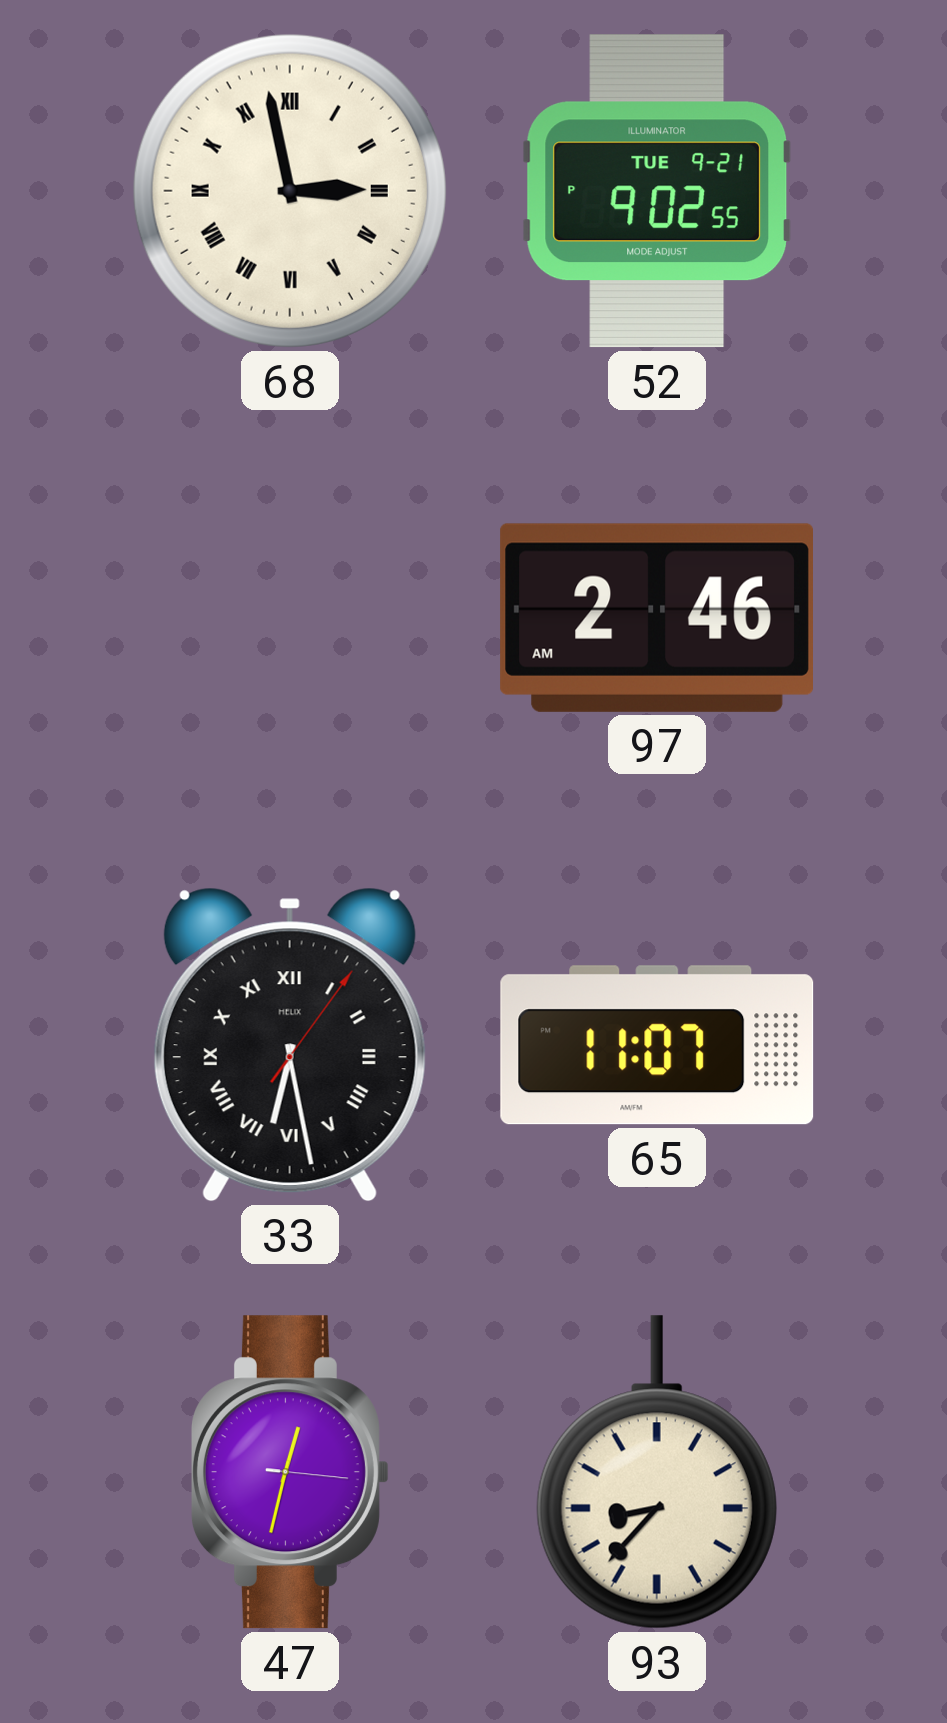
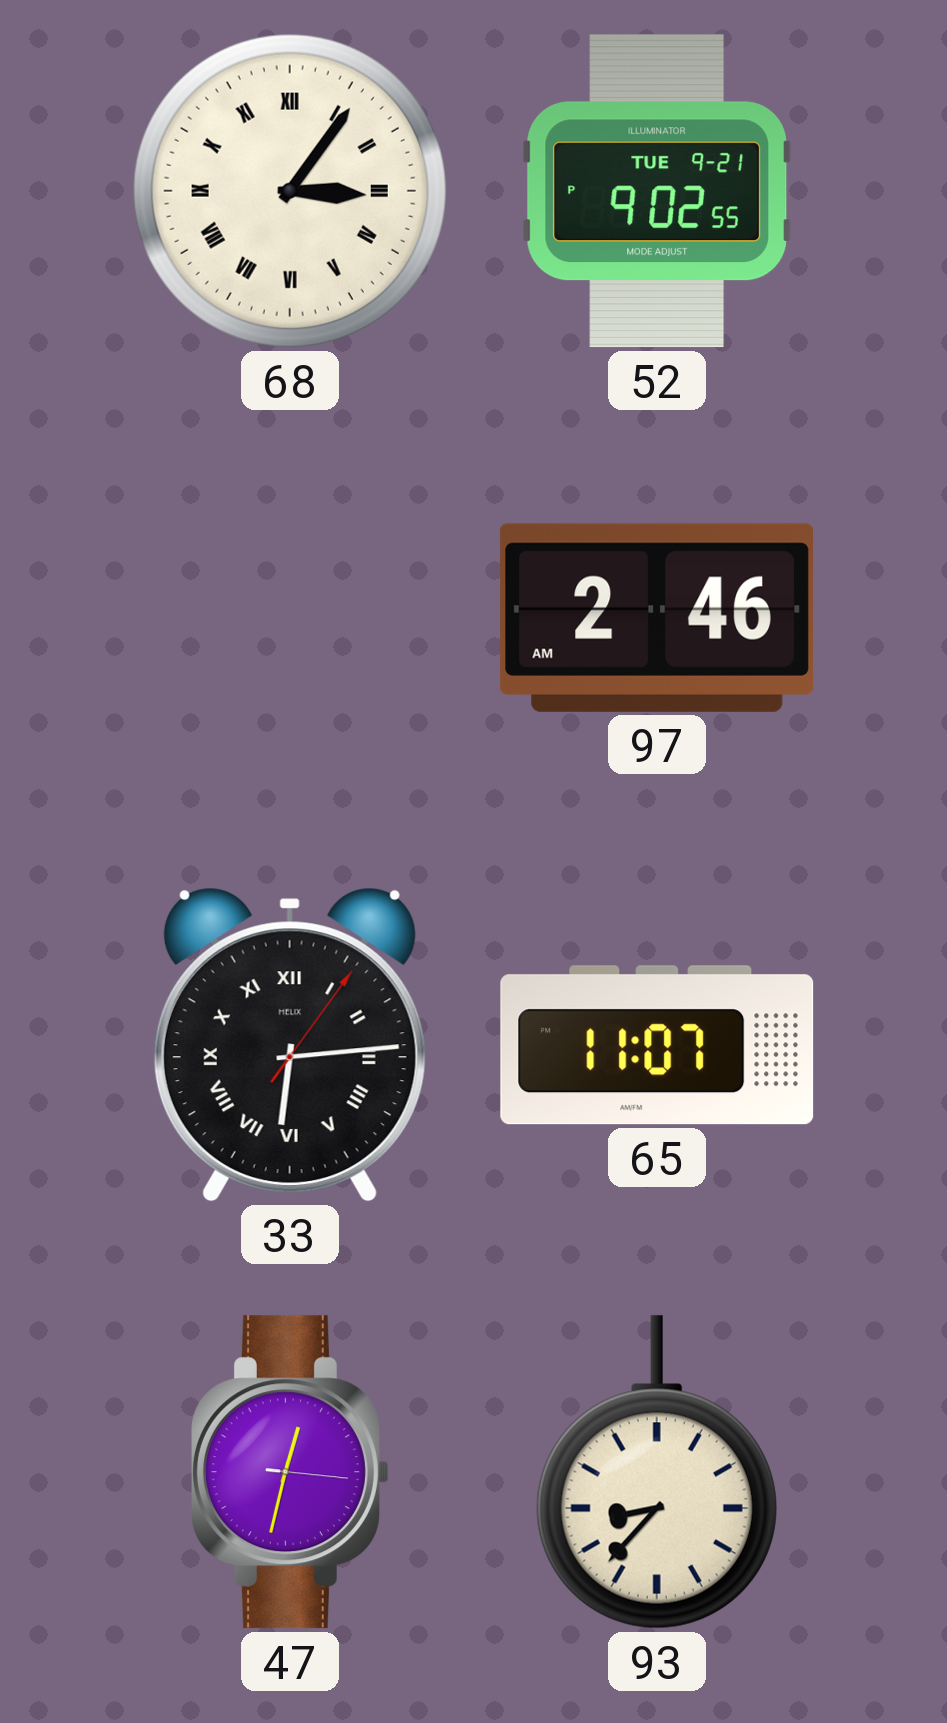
68: 2:58 -> 3:06 (290, 191)
33: 6:28 -> 6:14 (290, 1045)
